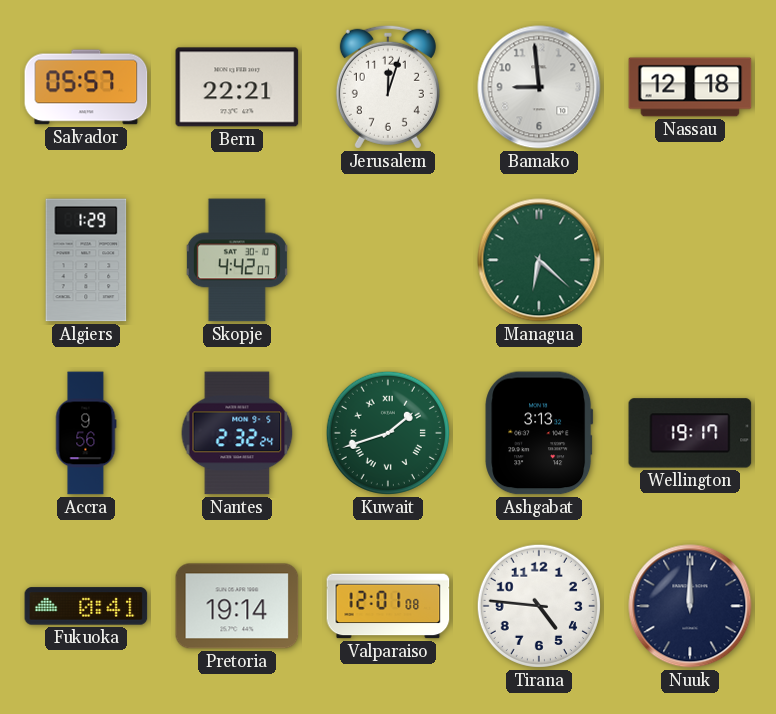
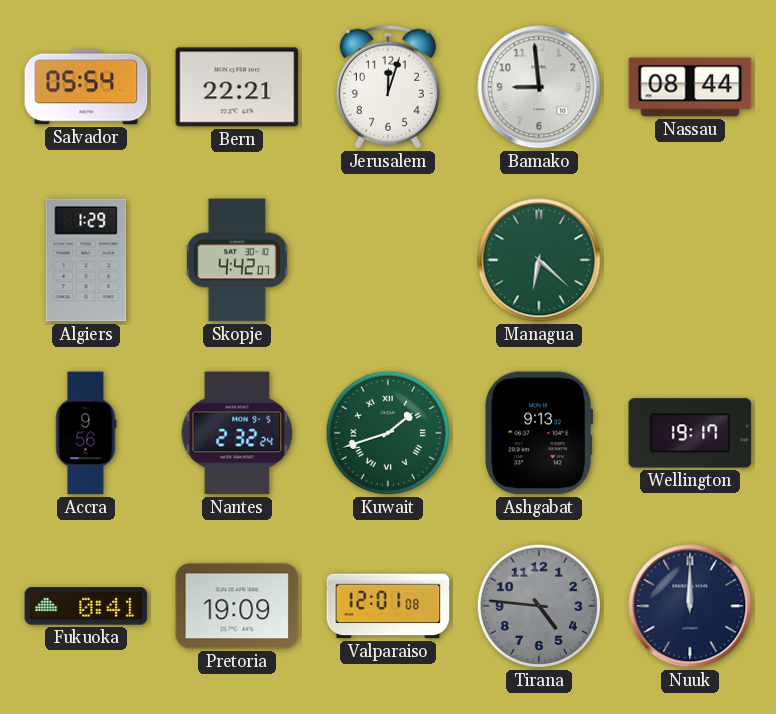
Salvador: 05:57 -> 05:54 (86, 87)
Nassau: 12:18 -> 08:44 (690, 87)
Ashgabat: 3:13 -> 9:13 (539, 433)
Pretoria: 19:14 -> 19:09 (237, 606)
Tirana dial: white -> grey (539, 606)
